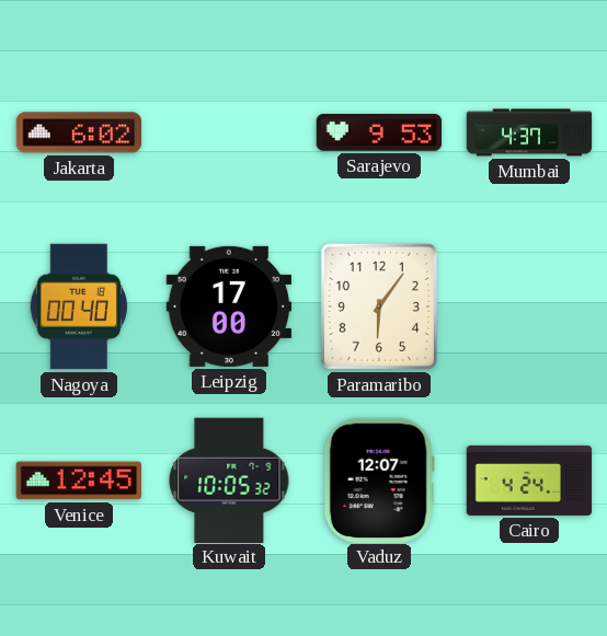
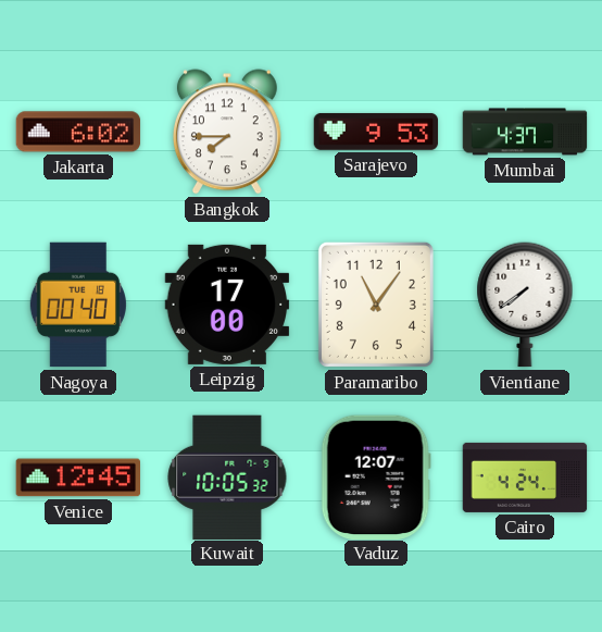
Bangkok: none -> 7:45 (227, 132)
Paramaribo: 6:06 -> 11:06 (376, 305)
Vientiane: none -> 7:39 (525, 305)
